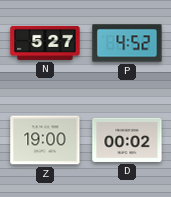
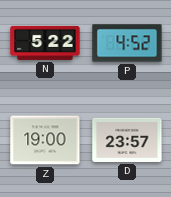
N: 5:27 -> 5:22 (45, 43)
D: 00:02 -> 23:57 (127, 140)
